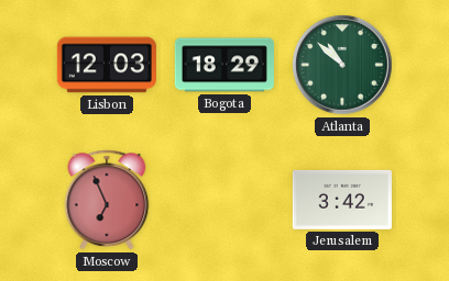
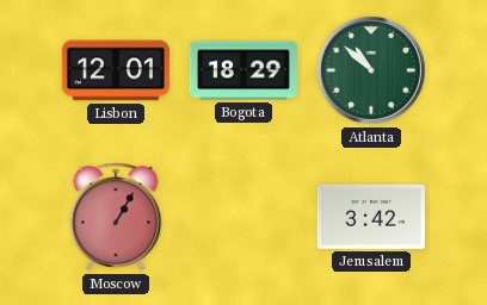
Lisbon: 12:03 -> 12:01 (116, 70)
Moscow: 6:56 -> 1:05 (116, 217)
